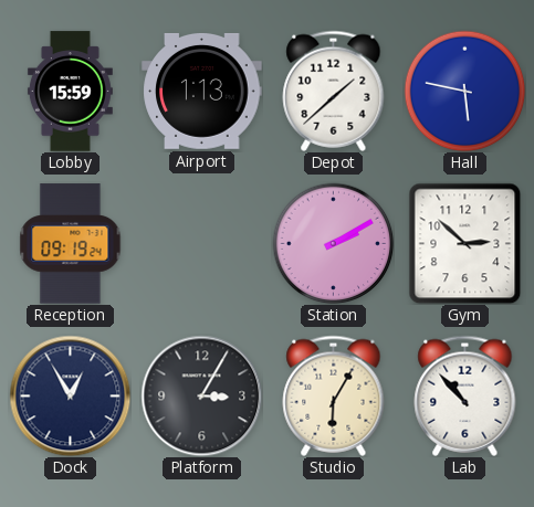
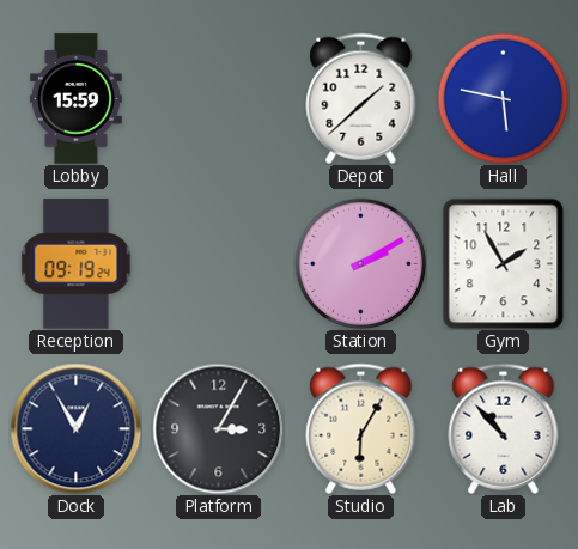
Airport: 1:13 -> none (202, 92)
Gym: 2:52 -> 1:55 (504, 263)
